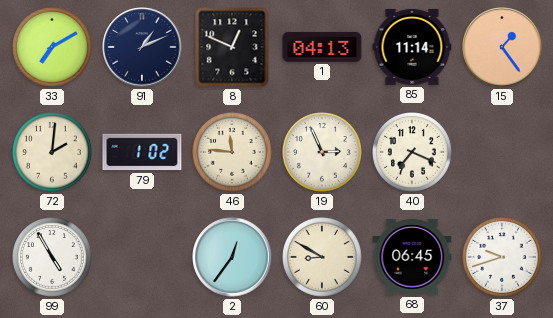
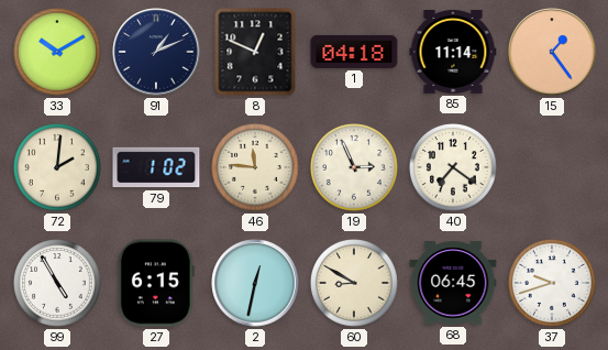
33: 7:10 -> 10:10 (58, 53)
1: 04:13 -> 04:18 (354, 52)
40: 7:19 -> 7:21 (454, 168)
27: none -> 6:15 (156, 283)
2: 12:36 -> 12:32 (255, 283)
